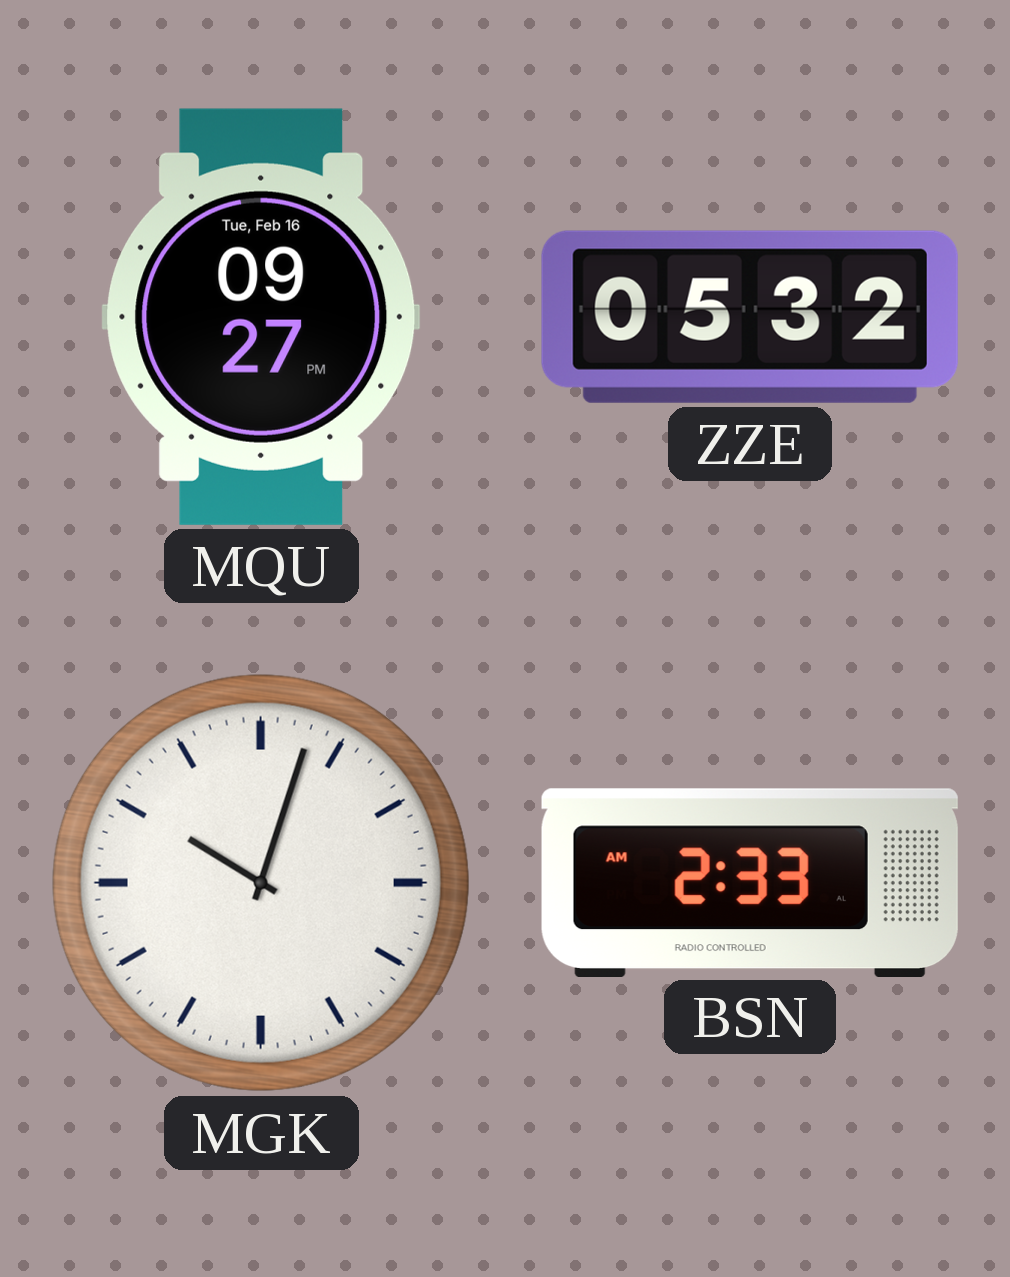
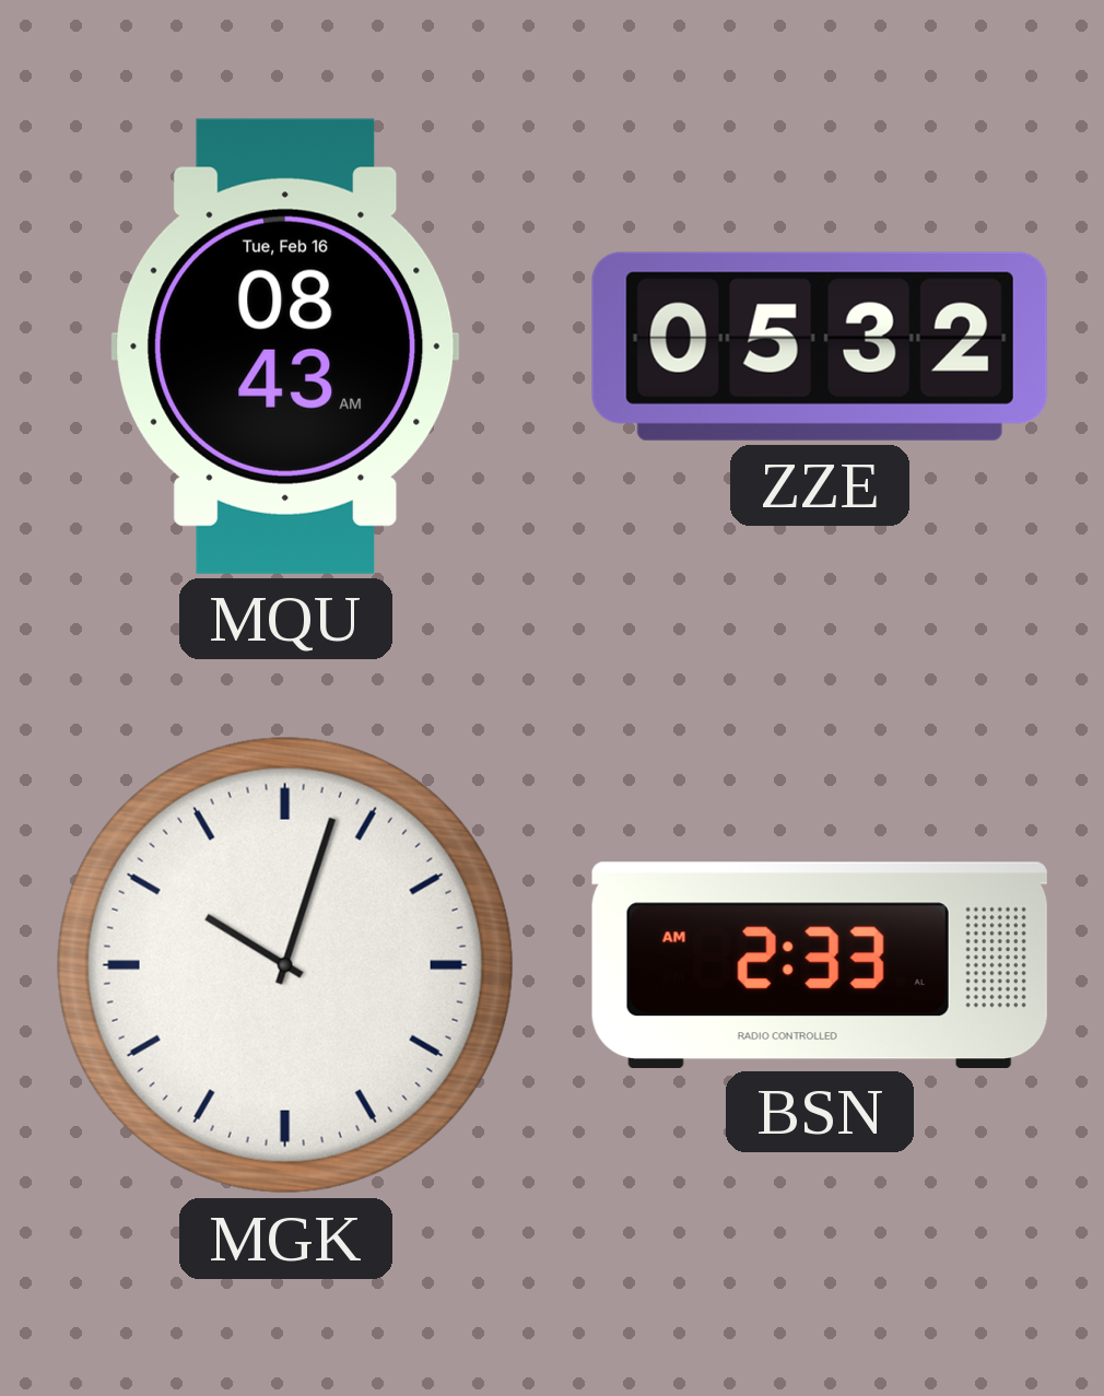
MQU: 09:27 -> 08:43 (285, 347)
